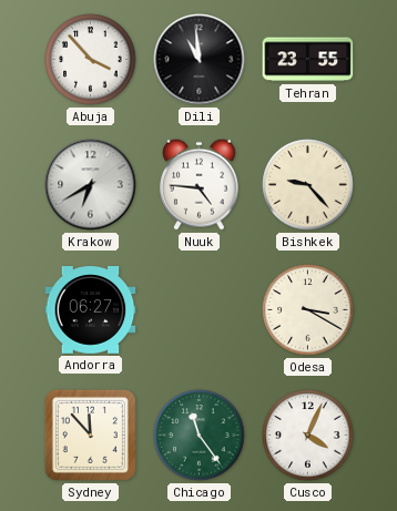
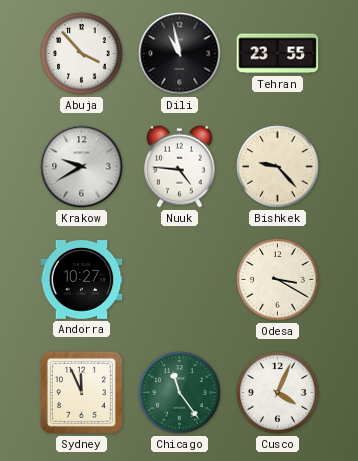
Dili: 10:59 -> 10:58 (180, 54)
Krakow: 6:40 -> 9:40 (82, 167)
Andorra: 06:27 -> 10:27 (82, 280)
Sydney: 11:53 -> 11:56 (81, 392)
